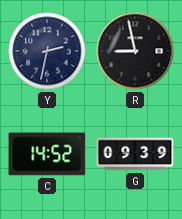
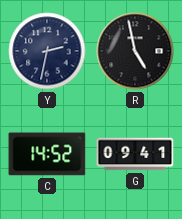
R: 8:58 -> 4:58 (135, 51)
G: 09:39 -> 09:41 (135, 154)
